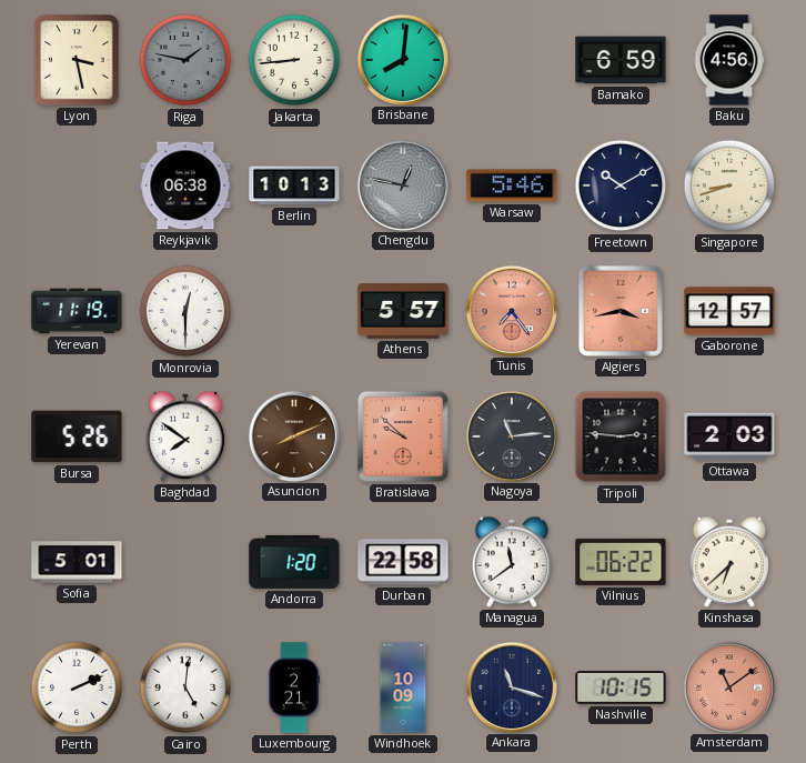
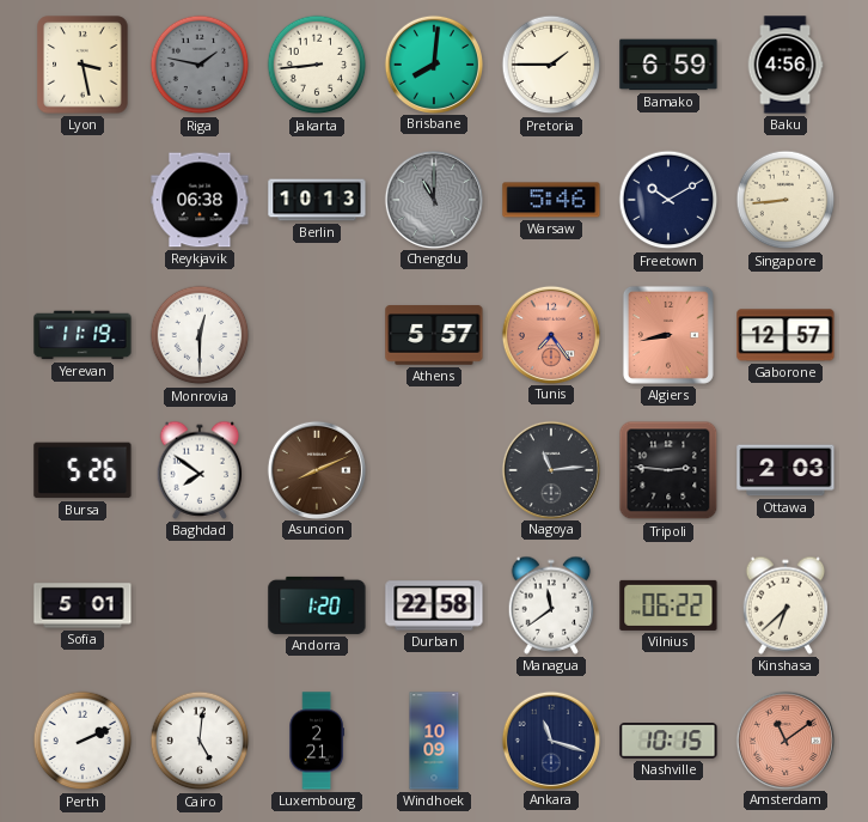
Pretoria: none -> 1:45 (551, 65)
Chengdu: 12:47 -> 11:00 (433, 199)
Singapore: 8:42 -> 8:44 (786, 200)
Algiers: 3:43 -> 8:43 (668, 335)
Bratislava: 9:52 -> none (403, 436)
